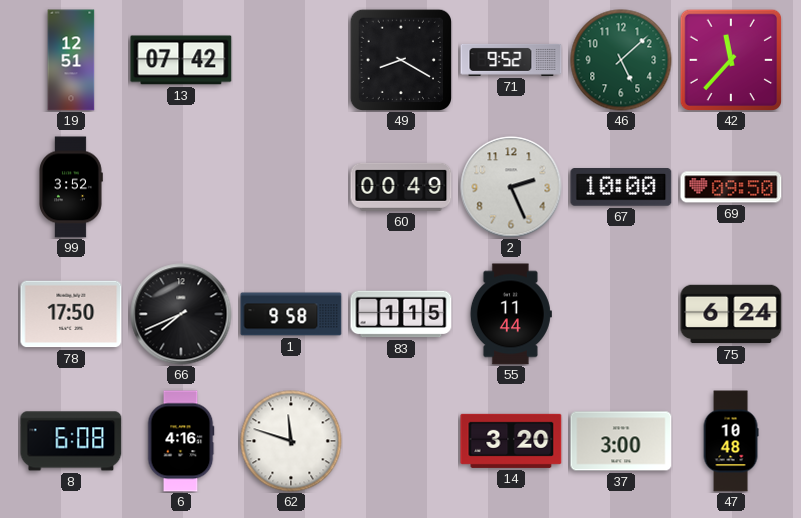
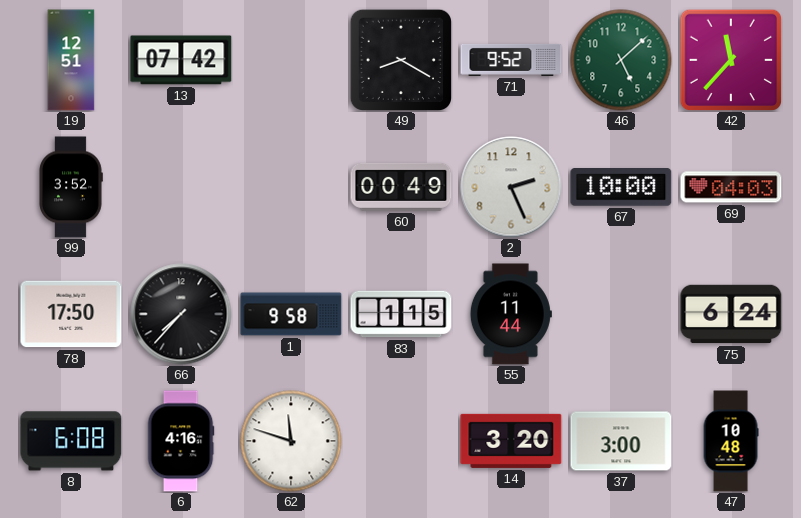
69: 09:50 -> 04:03 (731, 187)
66: 7:41 -> 7:37 (181, 314)
